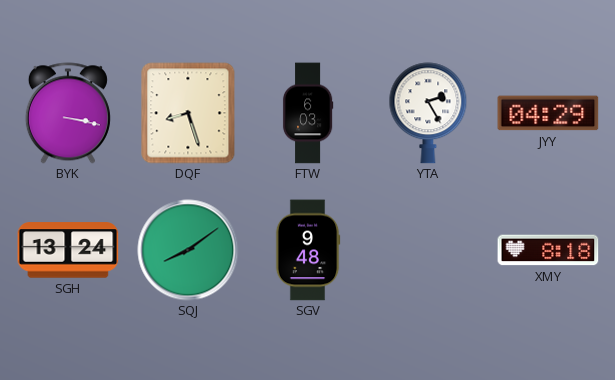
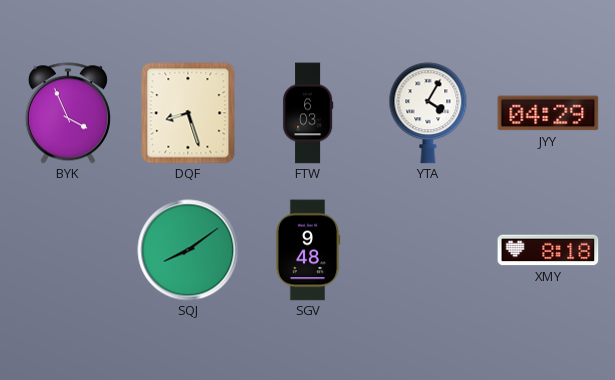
BYK: 3:17 -> 3:56 (68, 113)
YTA: 2:25 -> 4:05 (428, 113)
SGH: 13:24 -> none (68, 250)
